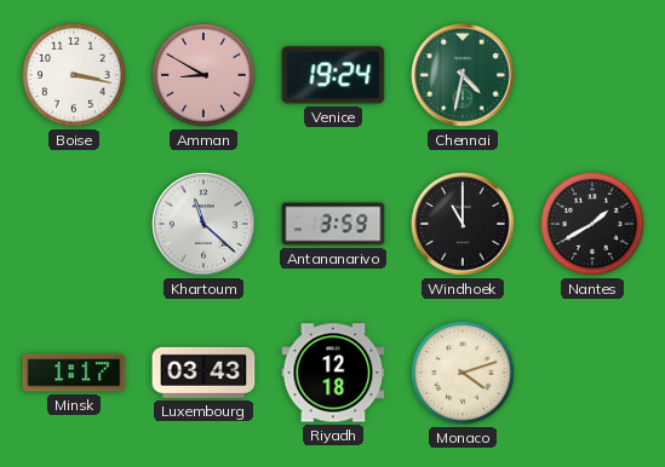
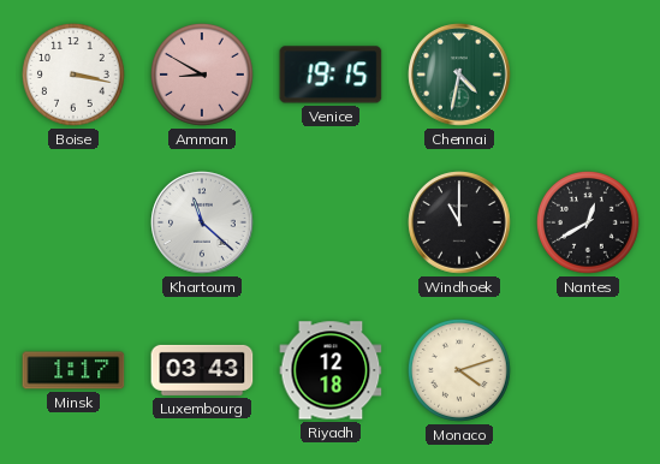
Venice: 19:24 -> 19:15 (331, 75)
Antananarivo: 3:59 -> none (333, 224)
Nantes: 1:40 -> 12:40 (588, 222)
